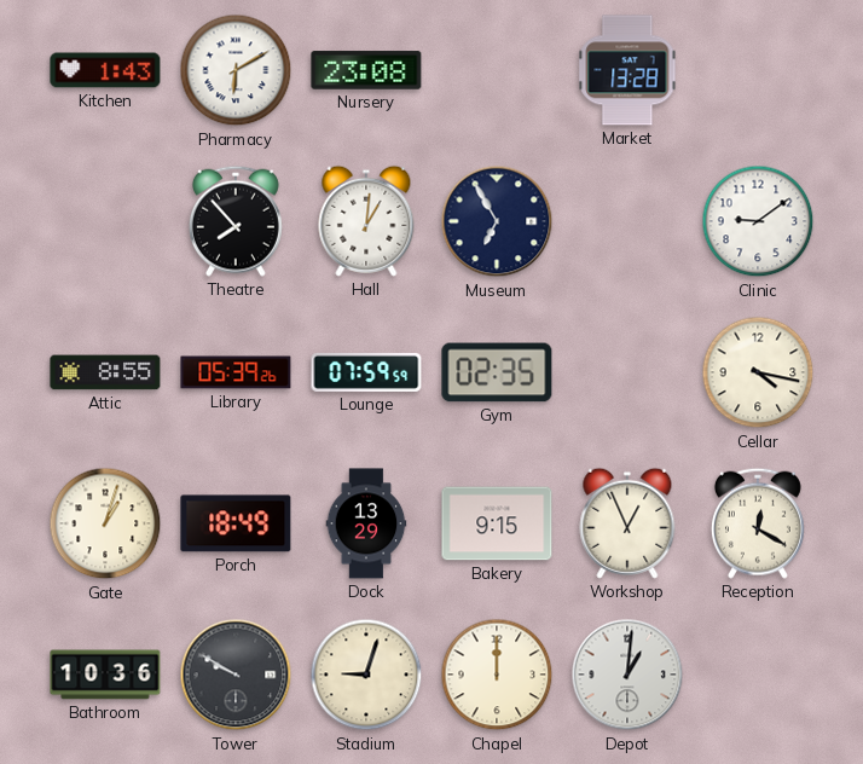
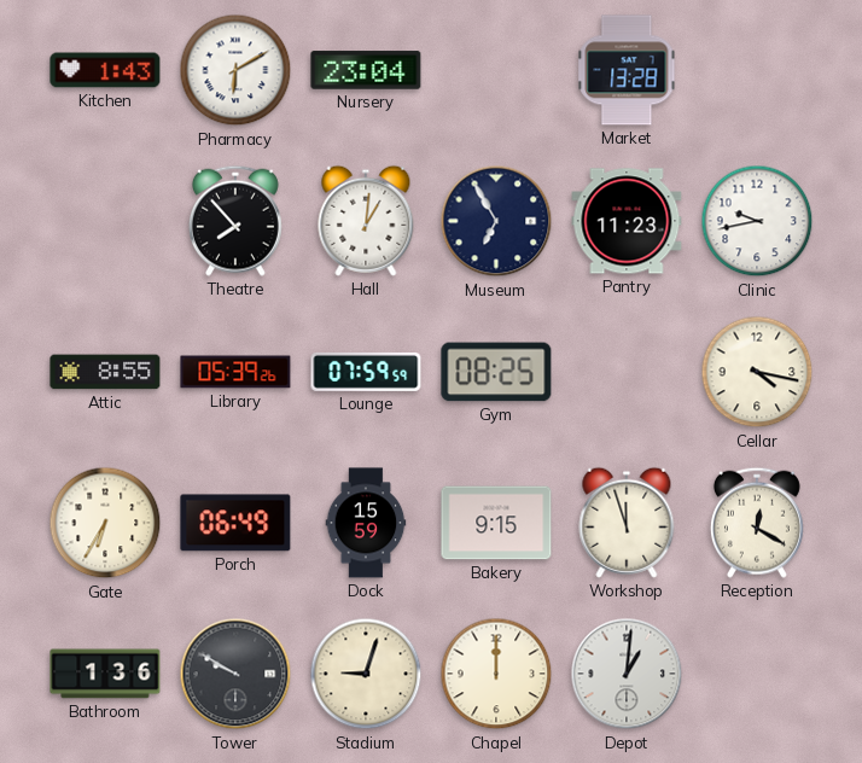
Nursery: 23:08 -> 23:04 (366, 70)
Pantry: none -> 11:23 (627, 221)
Clinic: 9:09 -> 9:43 (757, 221)
Gym: 02:35 -> 08:25 (496, 372)
Gate: 1:03 -> 6:35 (105, 523)
Porch: 18:49 -> 06:49 (235, 523)
Dock: 13:29 -> 15:59 (366, 523)
Workshop: 12:56 -> 11:57 (627, 523)
Bathroom: 10:36 -> 1:36 (105, 674)
